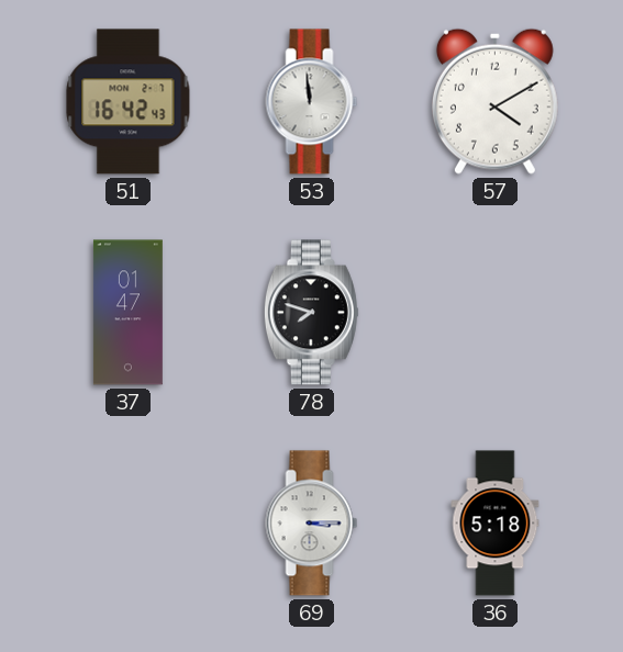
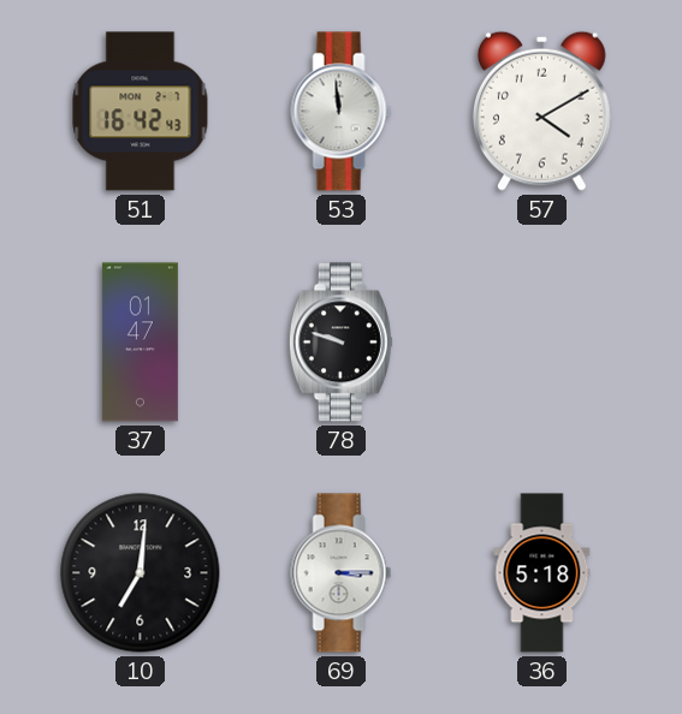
78: 7:48 -> 9:48 (340, 343)
10: none -> 7:01 (141, 573)
